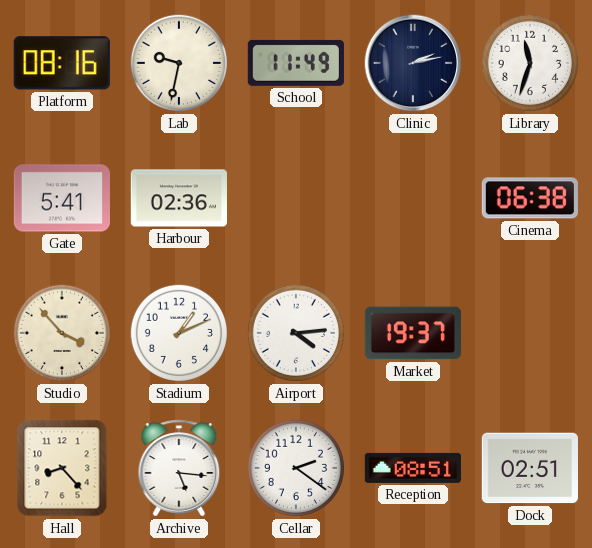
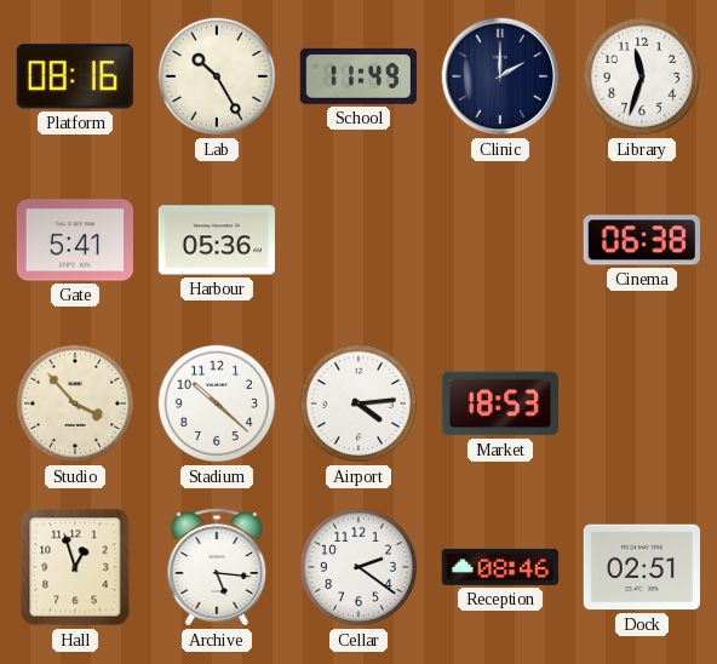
Lab: 9:32 -> 10:25 (217, 76)
Clinic: 2:13 -> 2:00 (500, 76)
Harbour: 02:36 -> 05:36 (216, 240)
Stadium: 1:11 -> 10:22 (217, 403)
Market: 19:37 -> 18:53 (500, 403)
Hall: 8:23 -> 12:57 (75, 567)
Reception: 08:51 -> 08:46 (500, 567)
